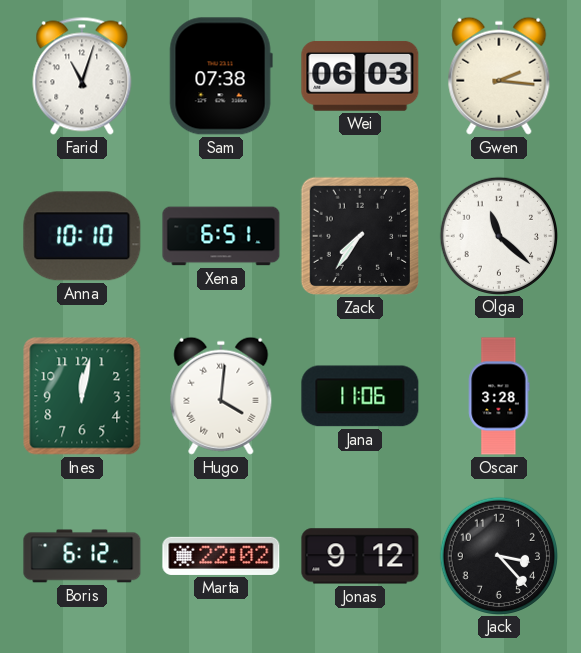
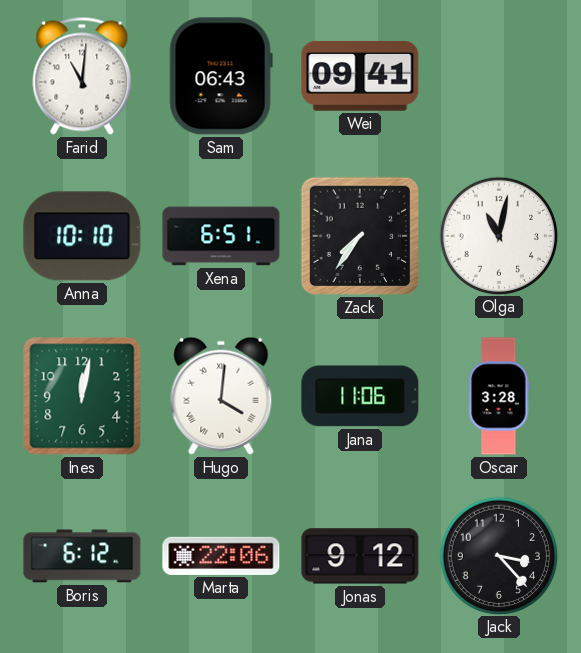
Farid: 11:03 -> 11:01 (82, 76)
Sam: 07:38 -> 06:43 (221, 76)
Wei: 06:03 -> 09:41 (360, 76)
Gwen: 2:16 -> none (499, 76)
Olga: 11:22 -> 11:02 (498, 235)
Marta: 22:02 -> 22:06 (221, 556)
